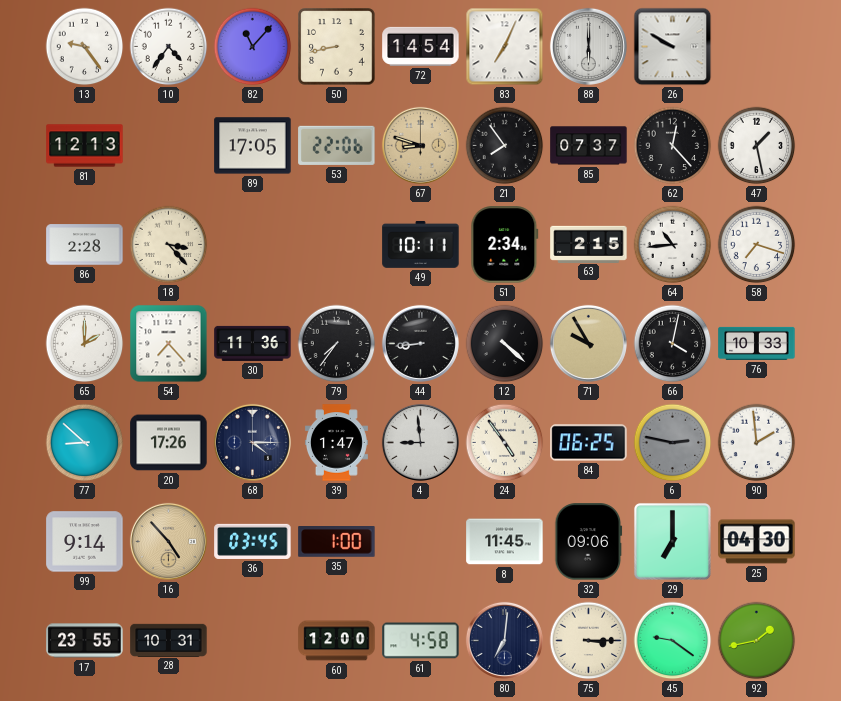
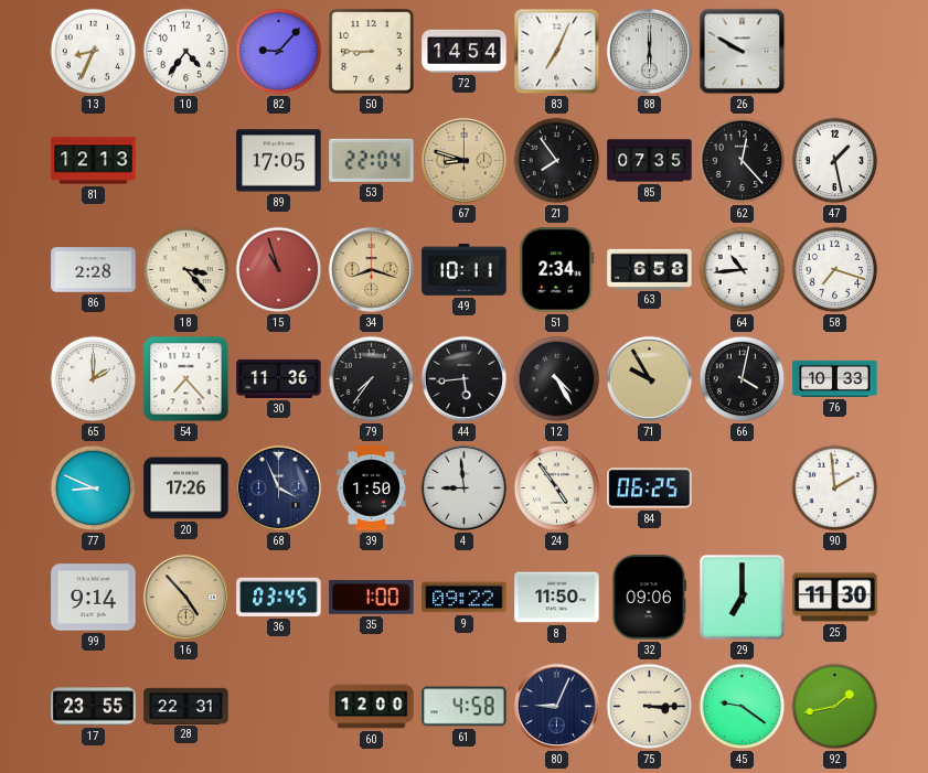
13: 9:24 -> 8:34 (94, 52)
82: 11:07 -> 9:07 (279, 52)
50: 8:43 -> 8:45 (372, 52)
53: 22:06 -> 22:04 (372, 160)
85: 07:37 -> 07:35 (650, 161)
15: none -> 10:57 (279, 270)
34: none -> 8:18 (371, 269)
63: 2:15 -> 6:58 (650, 269)
44: 8:44 -> 5:44 (463, 378)
12: 4:22 -> 4:25 (557, 379)
77: 8:52 -> 8:49 (94, 489)
68: 4:15 -> 3:56 (278, 487)
39: 1:47 -> 1:50 (371, 489)
6: 2:47 -> none (673, 443)
9: none -> 09:22 (465, 598)
8: 11:45 -> 11:50 (557, 598)
25: 04:30 -> 11:30 (835, 598)
28: 10:31 -> 22:31 (186, 706)
80: 7:01 -> 9:04 (556, 706)
